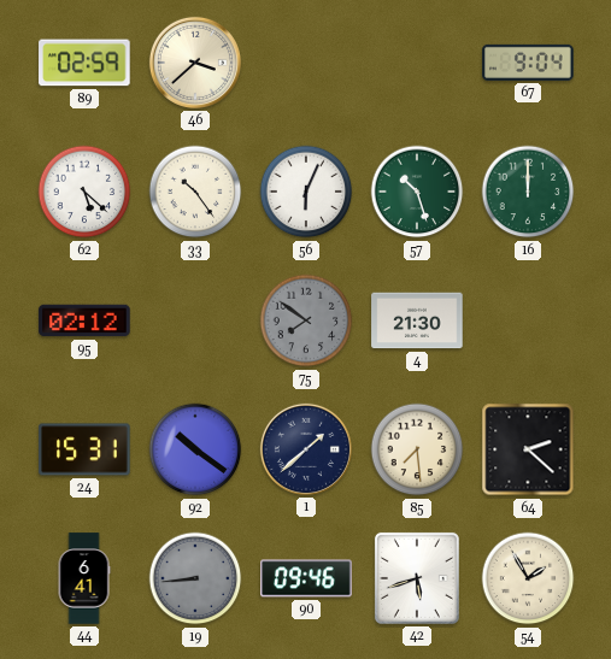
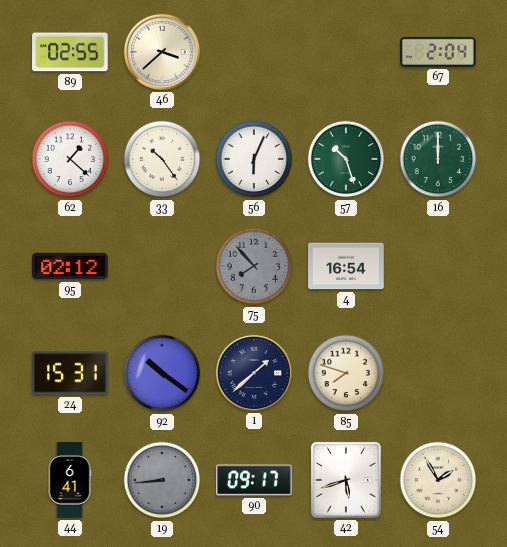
89: 02:59 -> 02:55 (70, 52)
67: 9:04 -> 2:04 (438, 52)
62: 5:22 -> 1:22 (70, 159)
75: 7:51 -> 7:53 (254, 266)
4: 21:30 -> 16:54 (346, 266)
85: 7:29 -> 7:48 (346, 373)
64: 2:22 -> none (528, 449)
90: 09:46 -> 09:17 (254, 480)
